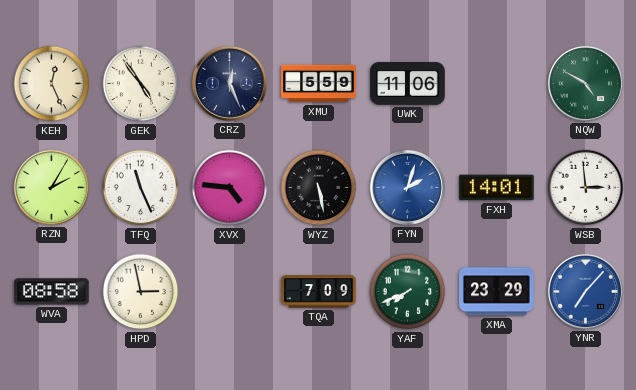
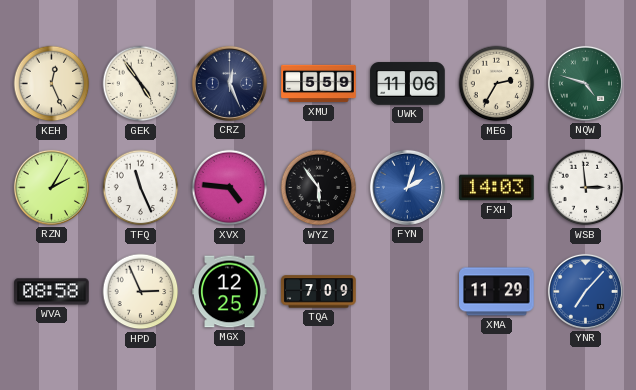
MEG: none -> 2:35 (497, 84)
NQW: 4:50 -> 4:48 (585, 83)
WYZ: 5:28 -> 5:54 (319, 188)
FXH: 14:01 -> 14:03 (497, 188)
HPD: 2:58 -> 2:56 (141, 292)
MGX: none -> 12:25 (230, 292)
YAF: 7:41 -> none (408, 292)
XMA: 23:29 -> 11:29 (497, 292)
